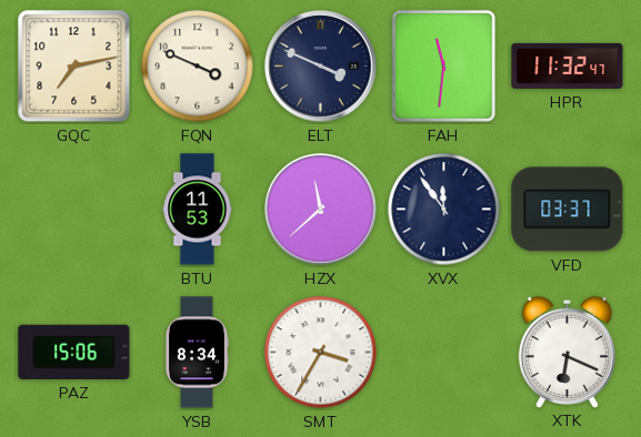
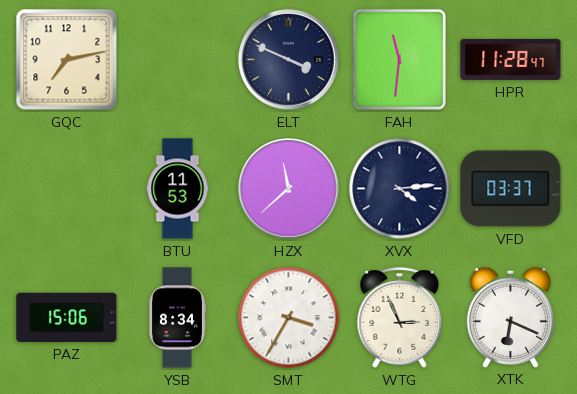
FQN: 3:49 -> none (198, 67)
HPR: 11:32 -> 11:28 (511, 59)
XVX: 11:54 -> 4:14 (400, 189)
WTG: none -> 2:56 (400, 318)
